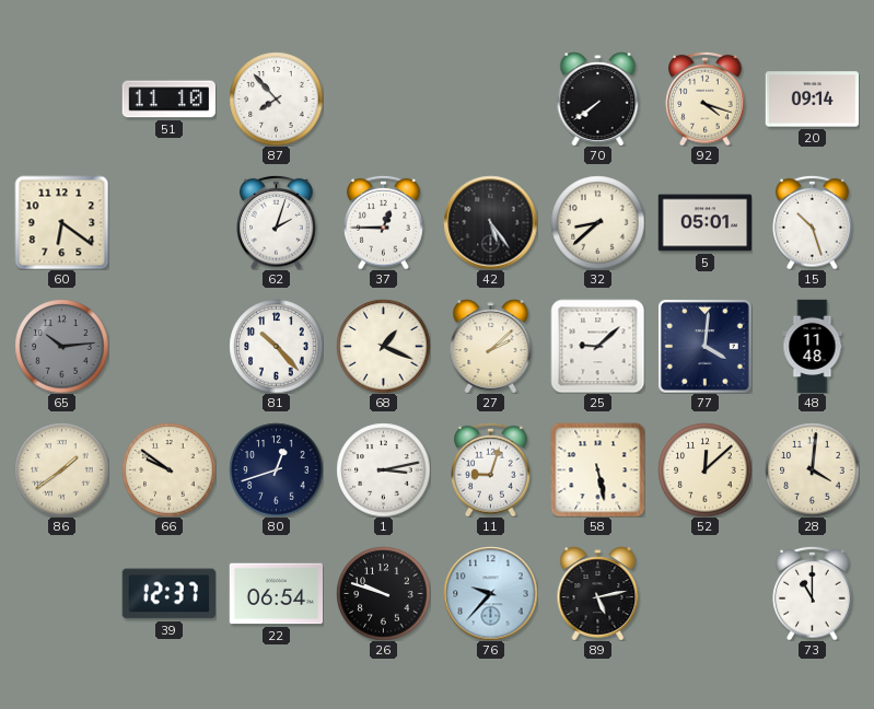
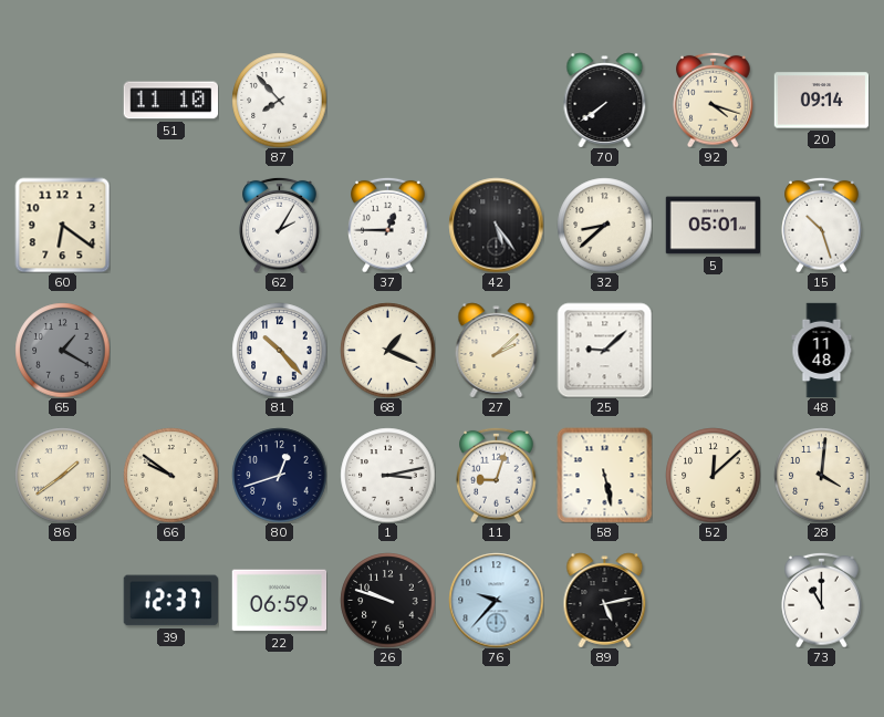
62: 2:03 -> 2:05 (280, 225)
65: 10:14 -> 1:20 (62, 350)
77: 4:01 -> none (706, 347)
22: 06:54 -> 06:59 (279, 601)
